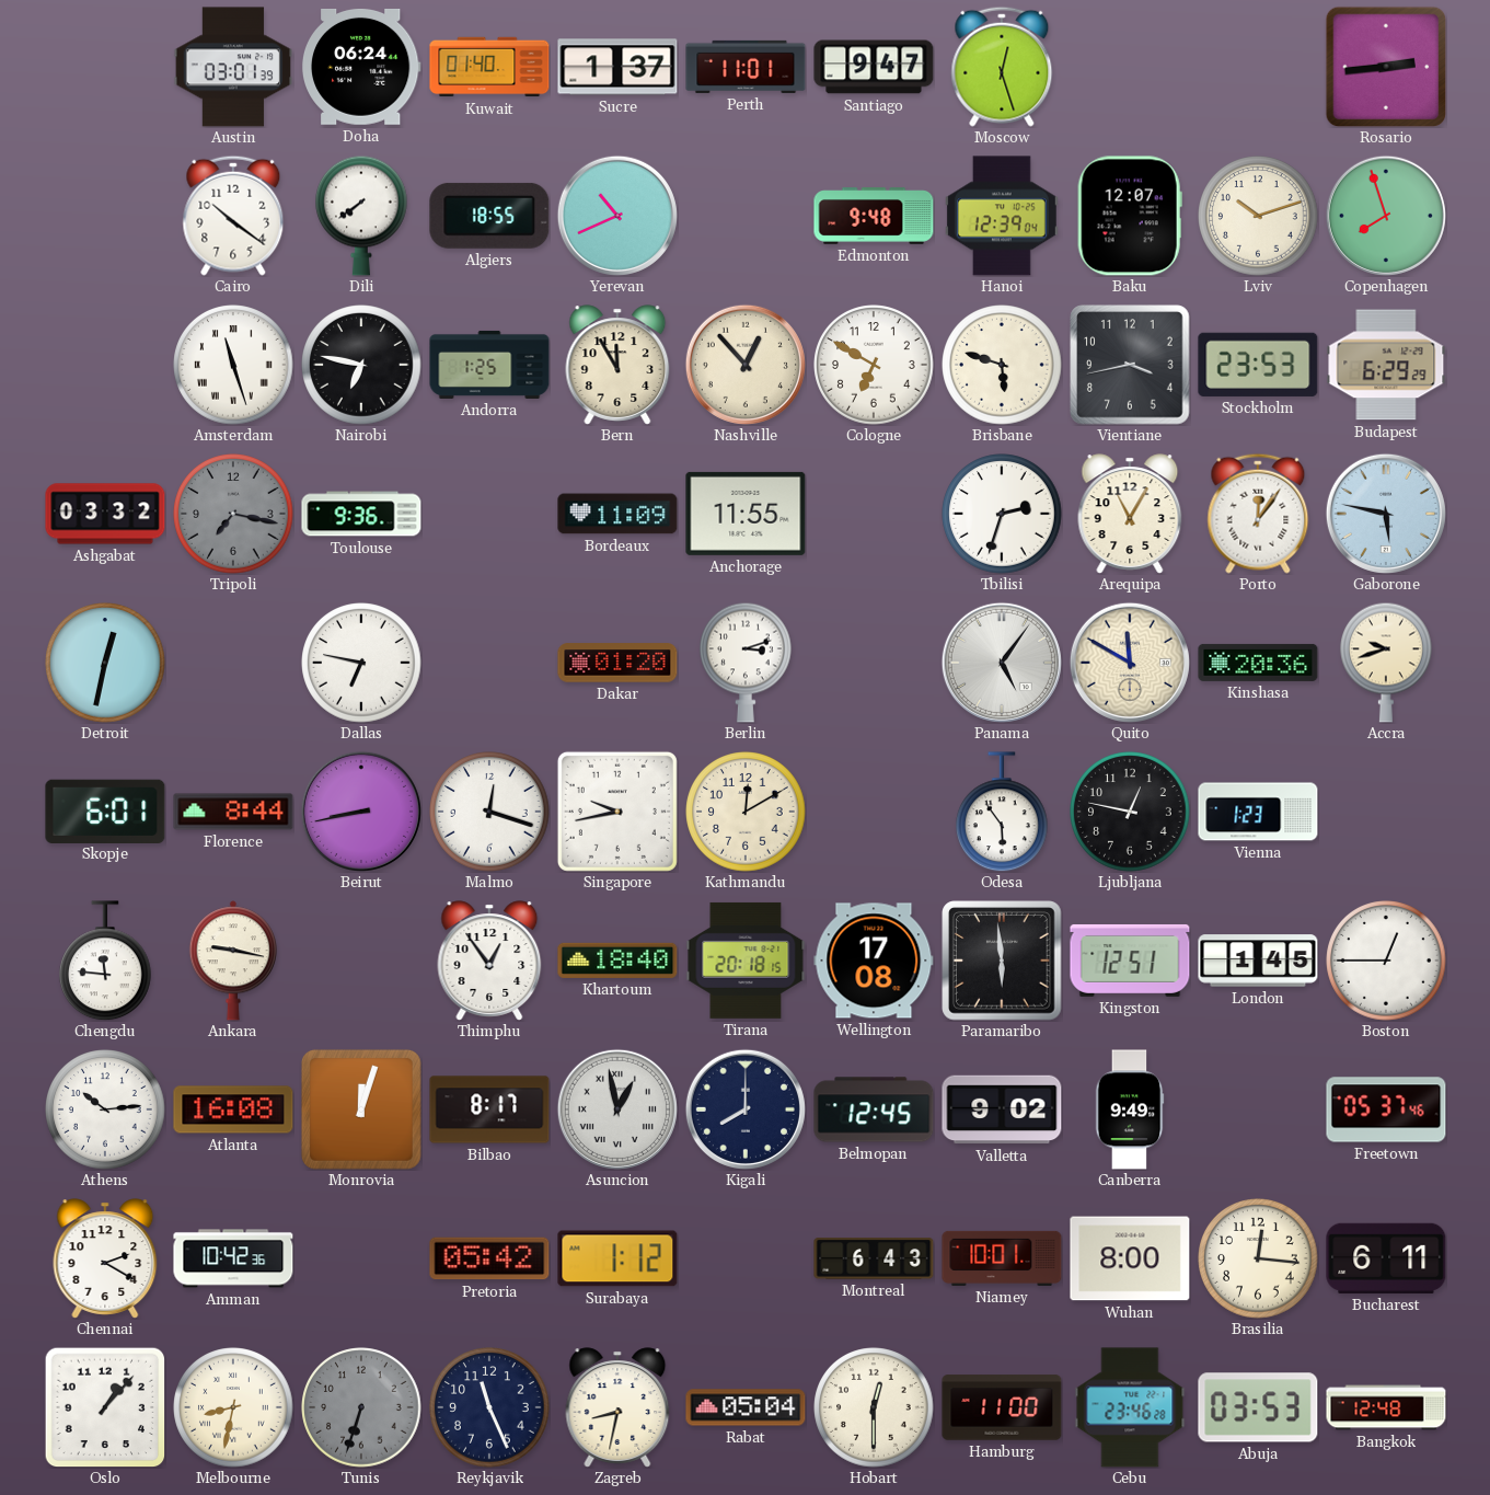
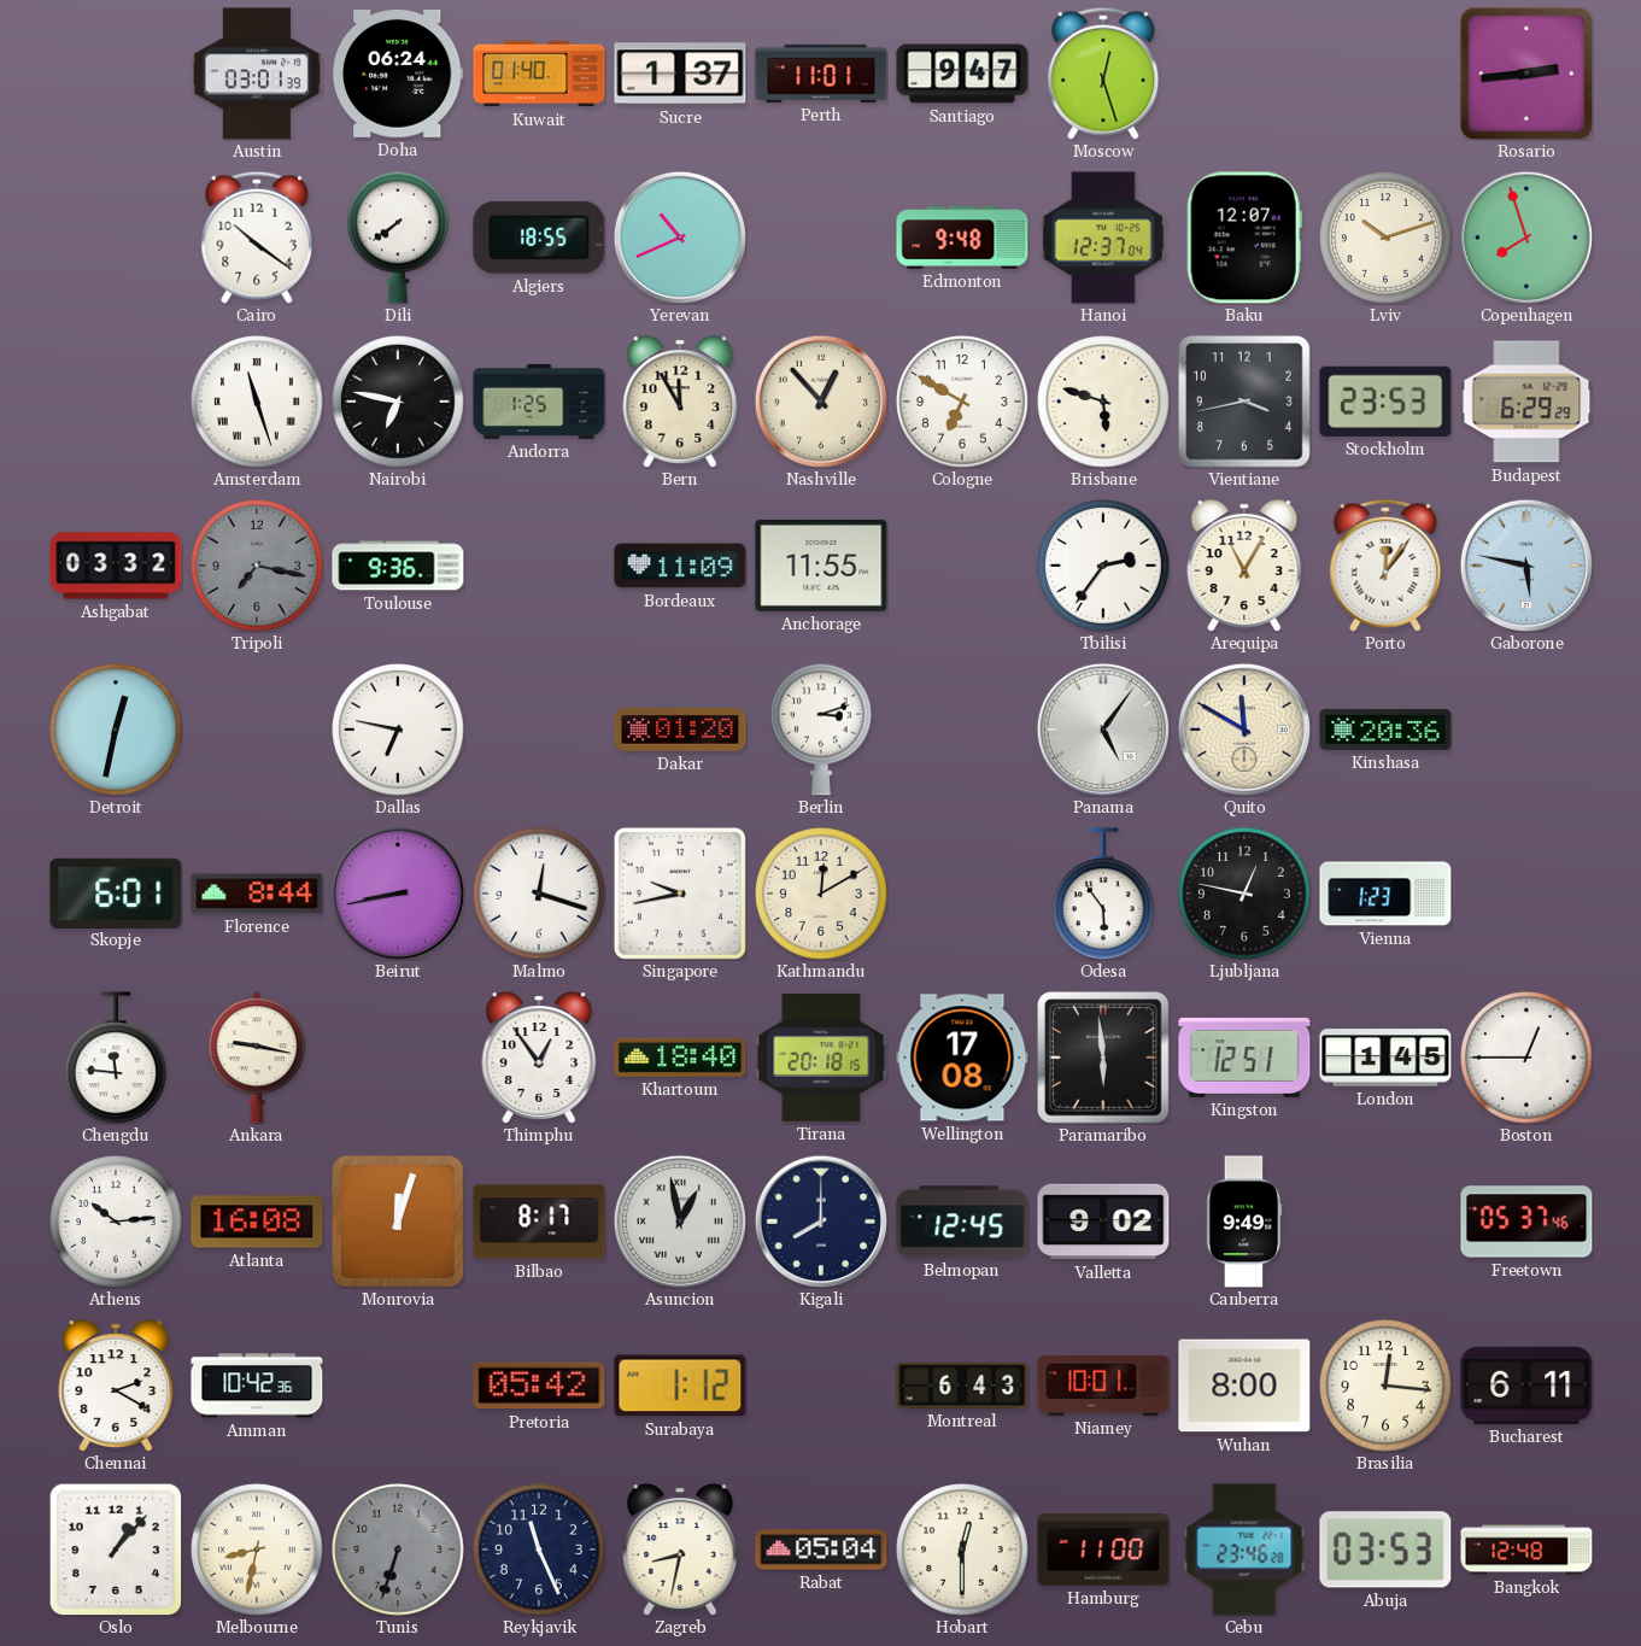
Hanoi: 12:39 -> 12:37 (1103, 238)
Tbilisi: 2:33 -> 2:36 (1103, 566)
Accra: 9:42 -> none (1387, 663)
